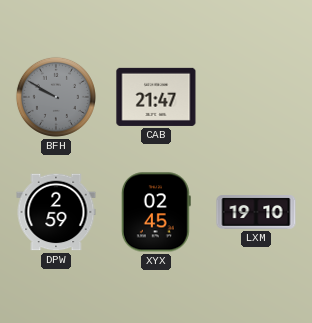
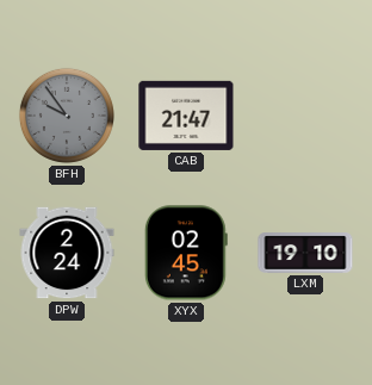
BFH: 9:50 -> 9:54 (67, 116)
DPW: 2:59 -> 2:24 (67, 253)
